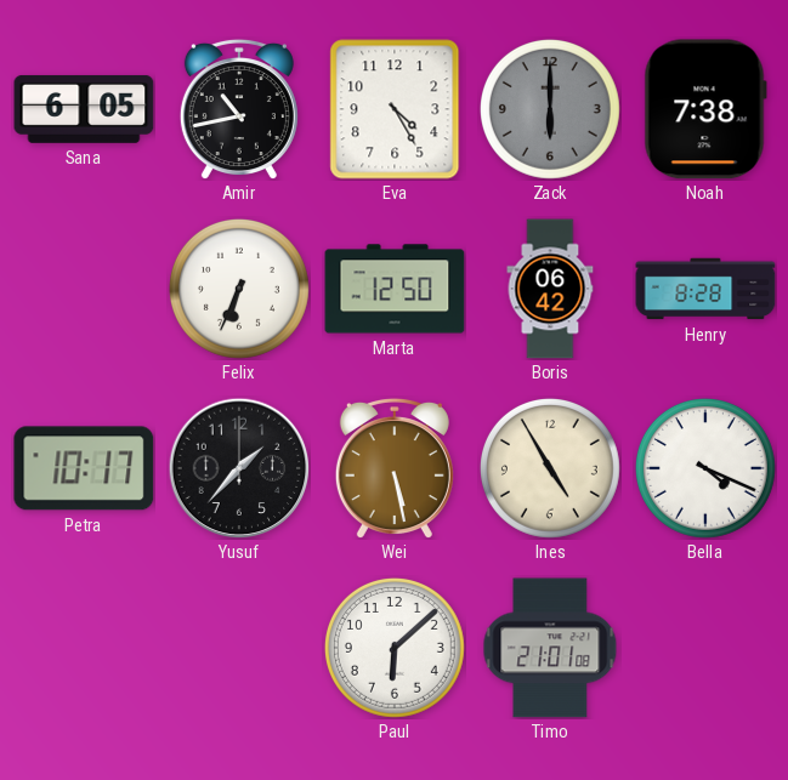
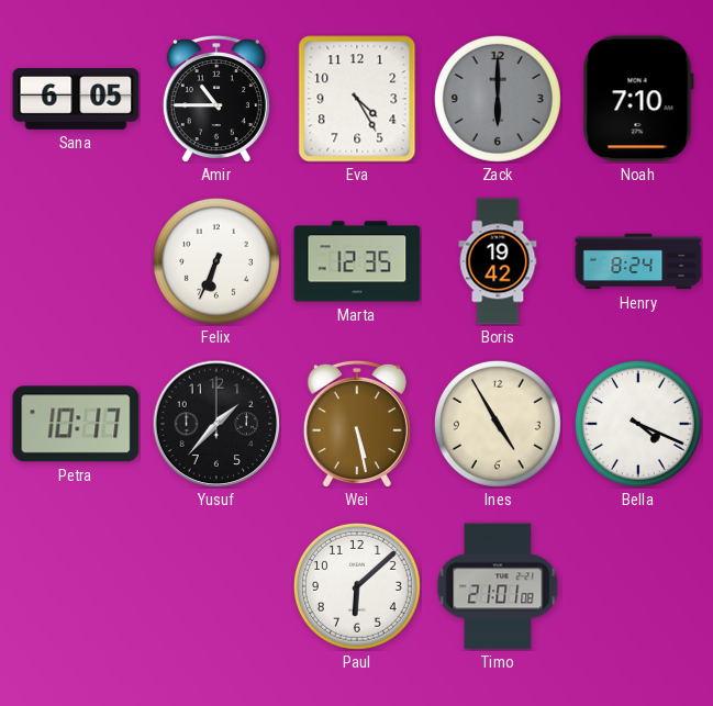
Amir: 10:43 -> 10:45 (216, 99)
Noah: 7:38 -> 7:10 (638, 99)
Marta: 12:50 -> 12:35 (357, 261)
Boris: 06:42 -> 19:42 (498, 261)
Henry: 8:28 -> 8:24 (638, 261)
